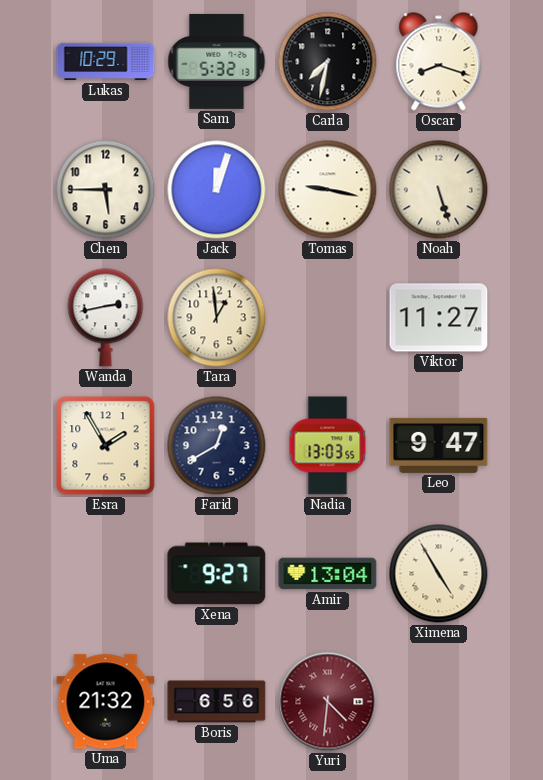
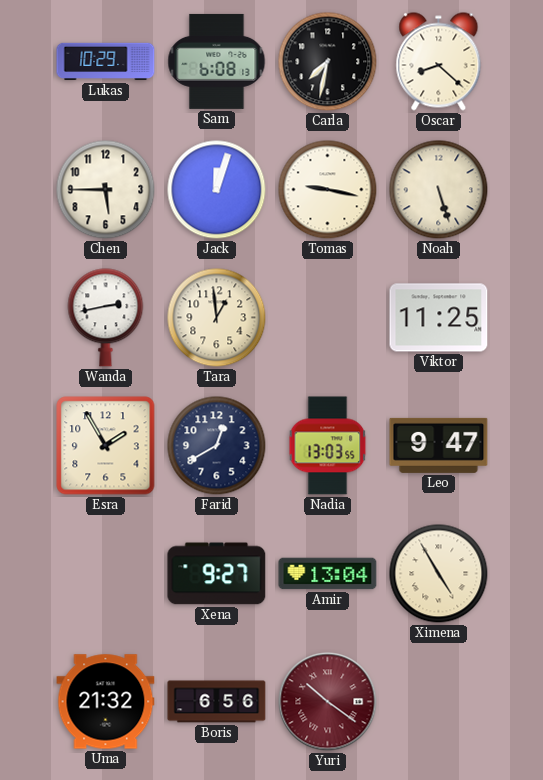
Sam: 5:32 -> 6:08 (217, 61)
Oscar: 8:18 -> 8:22 (439, 62)
Viktor: 11:27 -> 11:25 (439, 318)
Yuri: 4:31 -> 10:21 (328, 702)
